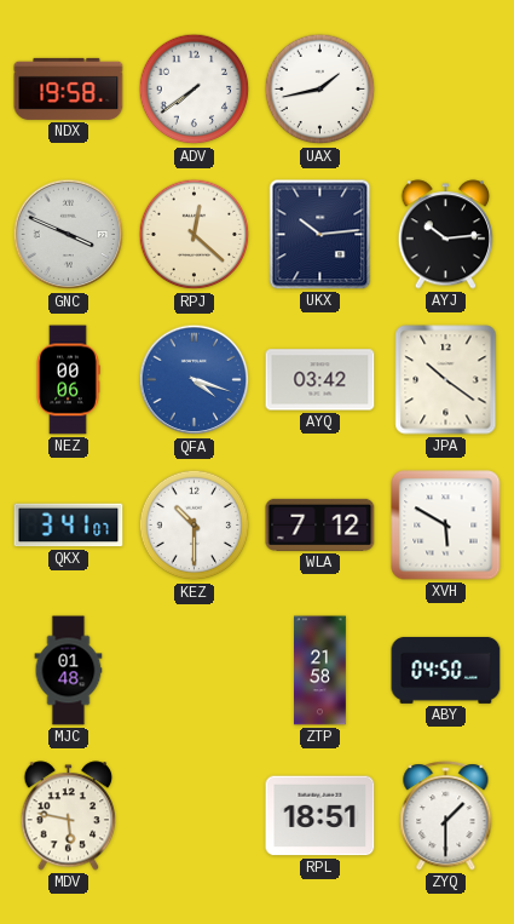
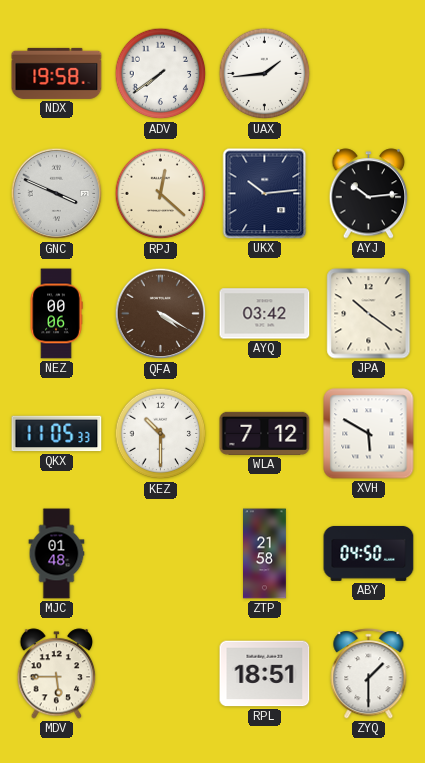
UAX: 1:43 -> 1:44 (265, 74)
QFA: 4:18 -> 4:20 (161, 314)
QFA dial: blue -> brown (161, 314)
QKX: 3:41 -> 11:05 (57, 434)
MDV: 5:47 -> 5:45 (57, 674)
